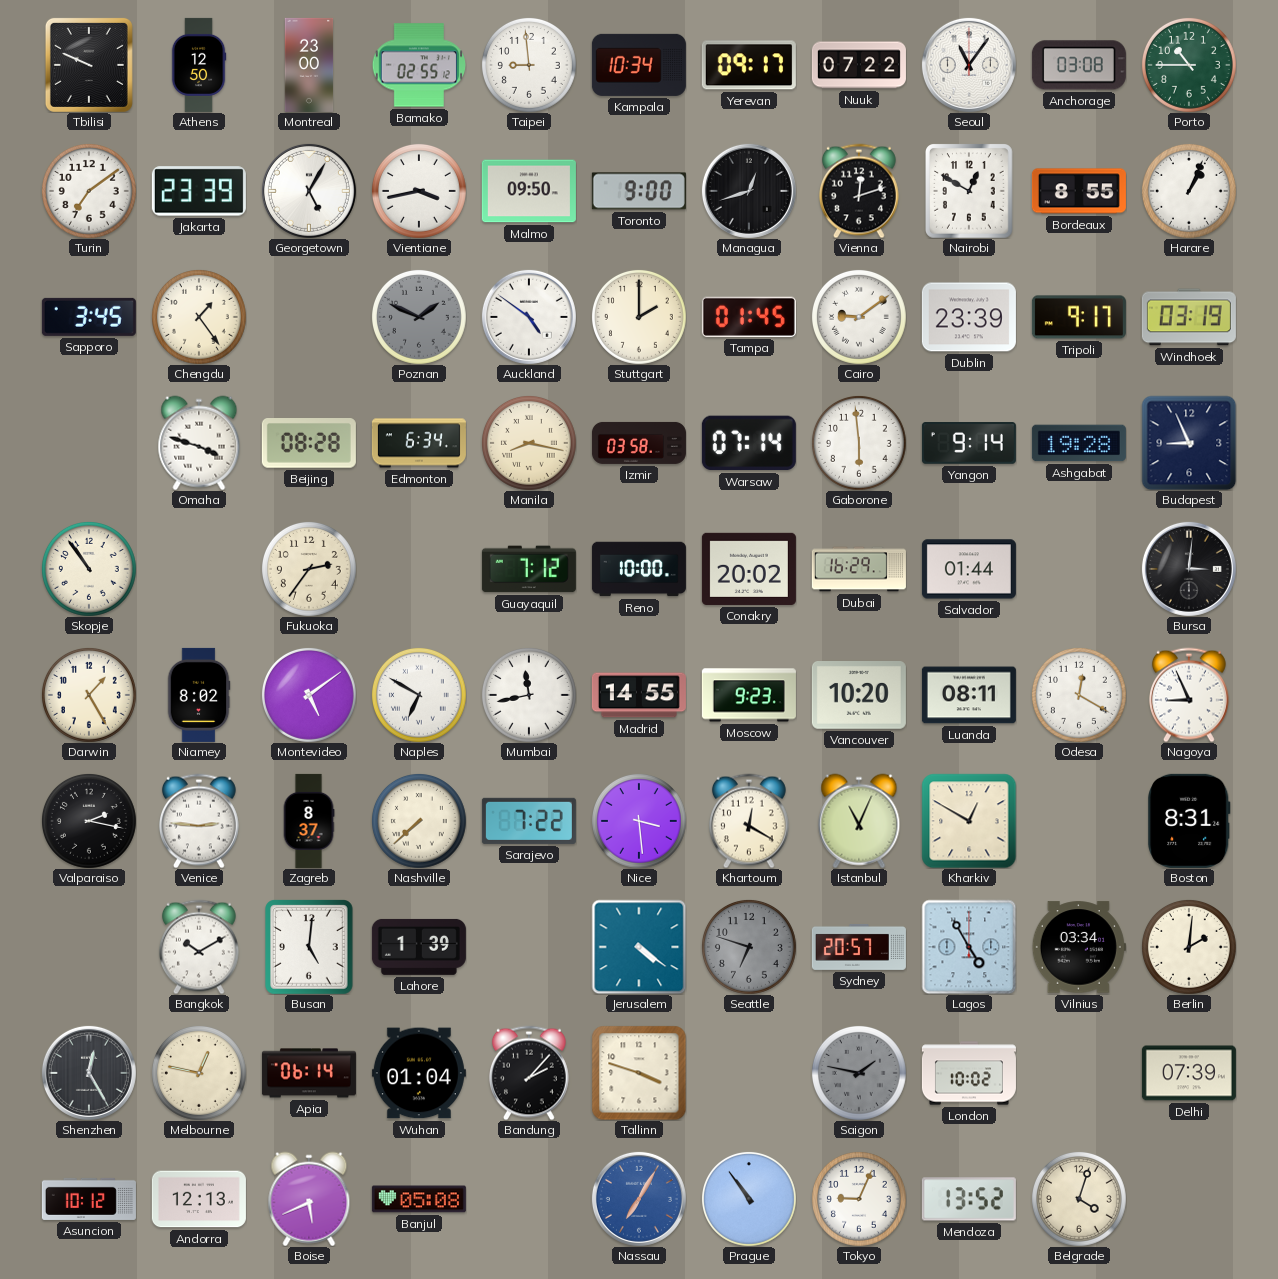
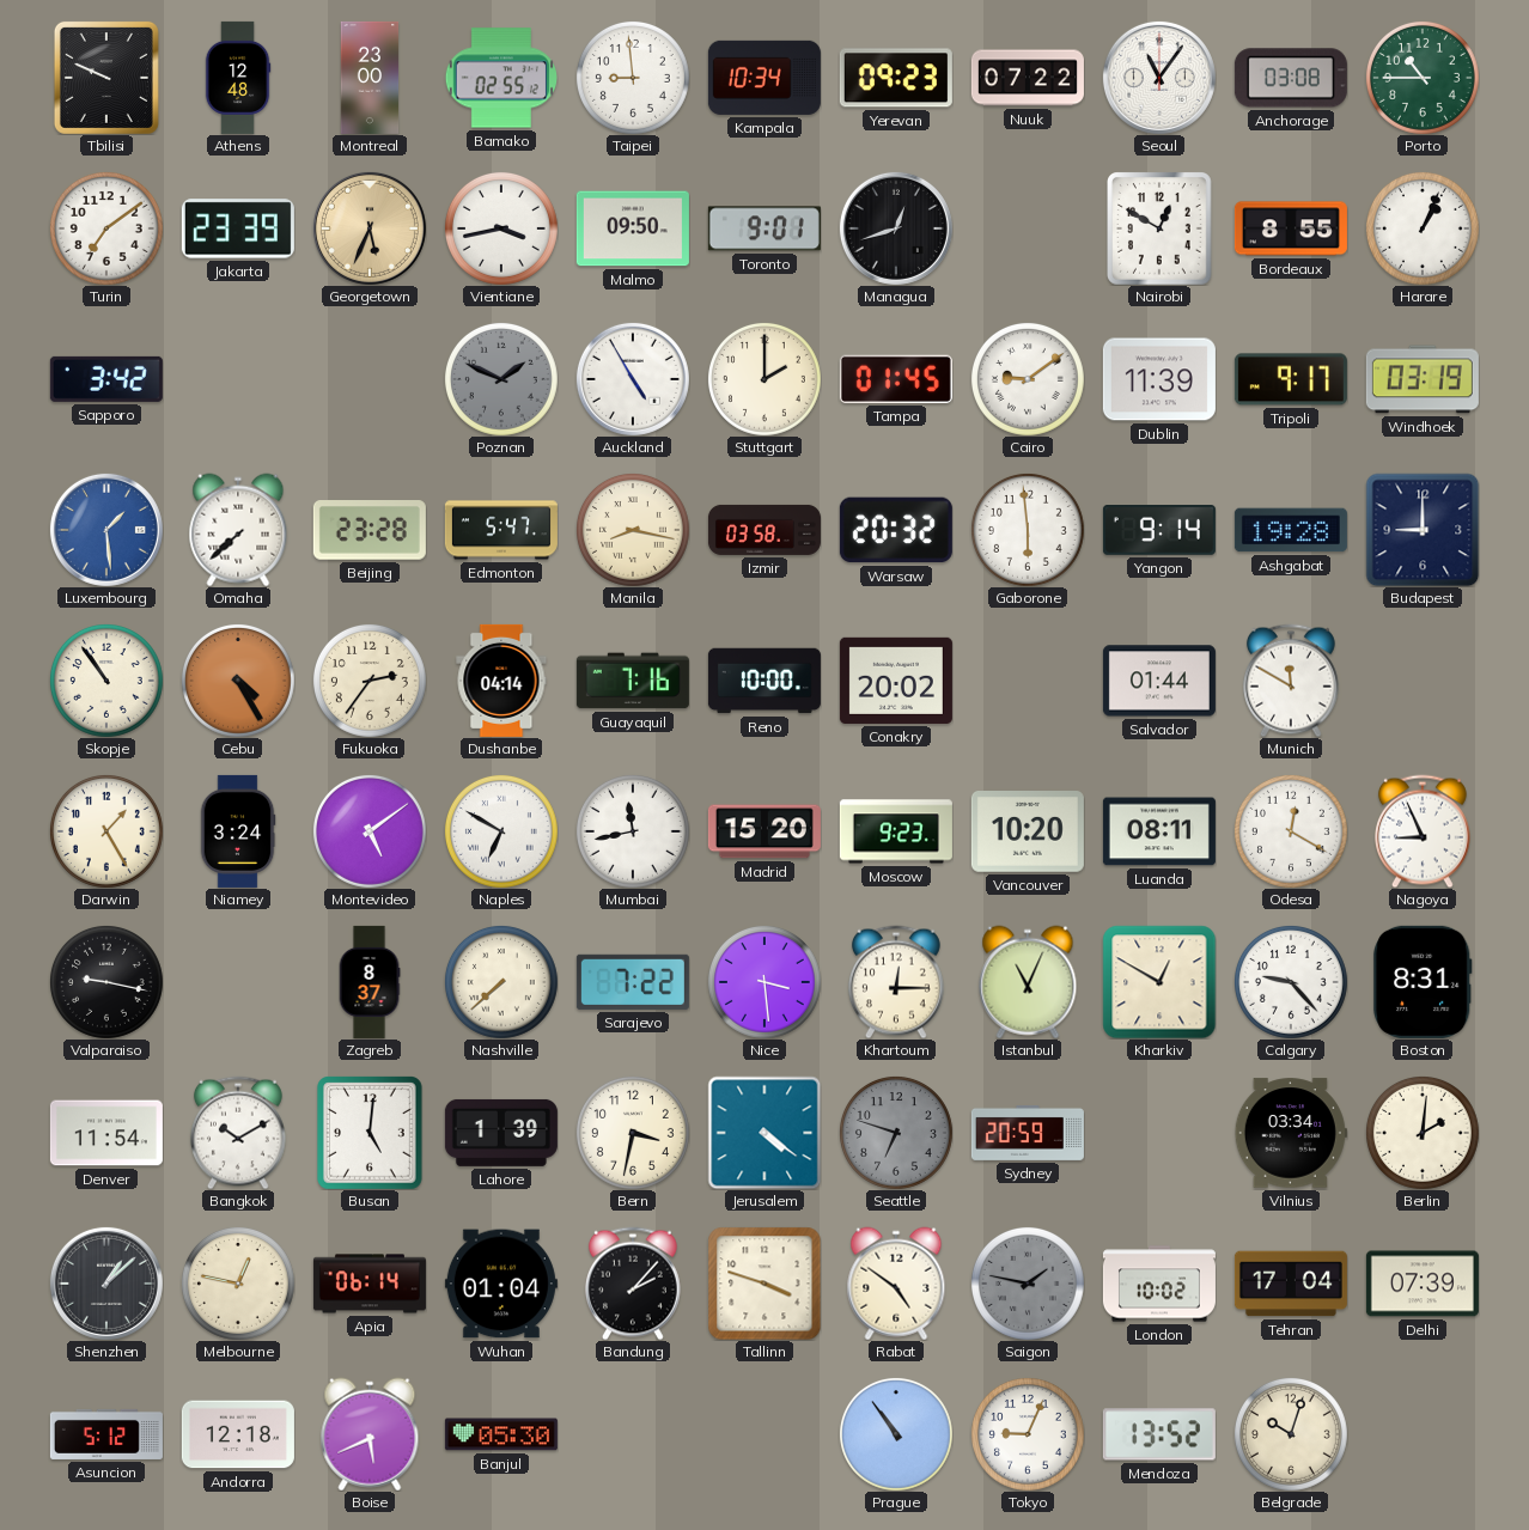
Athens: 12:50 -> 12:48 (238, 78)
Yerevan: 09:17 -> 09:23 (896, 78)
Georgetown: 5:05 -> 5:34 (370, 228)
Georgetown dial: white -> champagne (370, 228)
Toronto: 9:00 -> 9:01 (764, 228)
Vienna: 12:12 -> none (859, 191)
Sapporo: 3:45 -> 3:42 (106, 379)
Chengdu: 1:24 -> none (199, 317)
Auckland: 4:51 -> 4:55 (633, 379)
Dublin: 23:39 -> 11:39 (1159, 379)
Luxembourg: none -> 1:29 (106, 530)
Omaha: 3:48 -> 7:38 (238, 530)
Beijing: 08:28 -> 23:28 (370, 531)
Edmonton: 6:34 -> 5:47 (501, 530)
Warsaw: 07:14 -> 20:32 (896, 530)
Budapest: 8:56 -> 9:00 (1423, 530)
Cebu: none -> 4:25 (238, 681)
Dushanbe: none -> 04:14 (501, 681)
Guayaquil: 7:12 -> 7:16 (633, 681)
Dubai: 16:29 -> none (859, 569)
Munich: none -> 11:50 (1291, 681)
Bursa: 3:01 -> none (1189, 569)
Niamey: 8:02 -> 3:24 (238, 831)
Madrid: 14:55 -> 15:20 (764, 831)
Valparaiso: 2:17 -> 9:17 (106, 982)
Venice: 2:46 -> none (199, 821)
Khartoum: 12:20 -> 12:15 (896, 982)
Calgary: none -> 9:23 (1291, 982)
Denver: none -> 11:54 (106, 1133)
Bern: none -> 3:32 (633, 1133)
Sydney: 20:57 -> 20:59 (1028, 1133)
Lagos: 4:55 -> none (969, 947)
Shenzhen: 12:25 -> 1:08 (106, 1284)
Rabat: none -> 4:51 (896, 1284)
Tehran: none -> 17:04 (1291, 1284)
Asuncion: 10:12 -> 5:12 (106, 1434)
Andorra: 12:13 -> 12:18 (238, 1434)
Banjul: 05:08 -> 05:30 (501, 1434)
Nassau: 7:05 -> none (639, 1199)
Belgrade: 4:03 -> 10:03 (1291, 1434)
